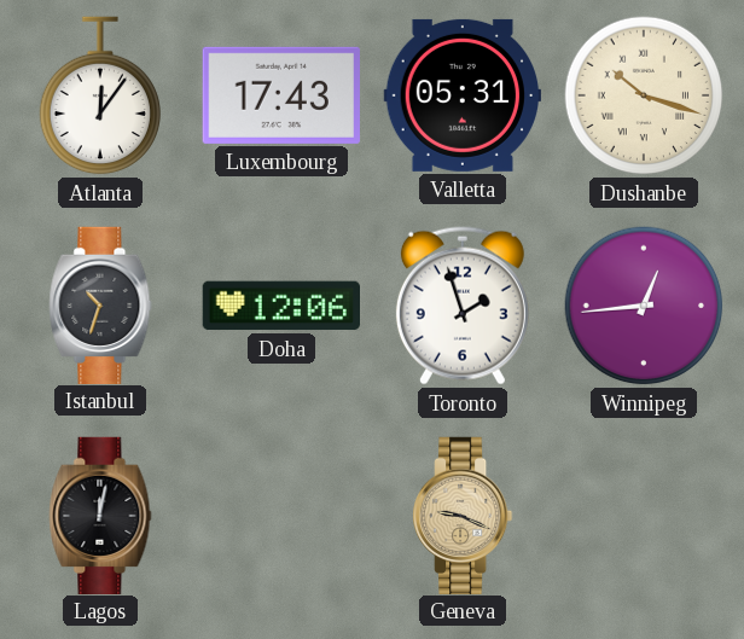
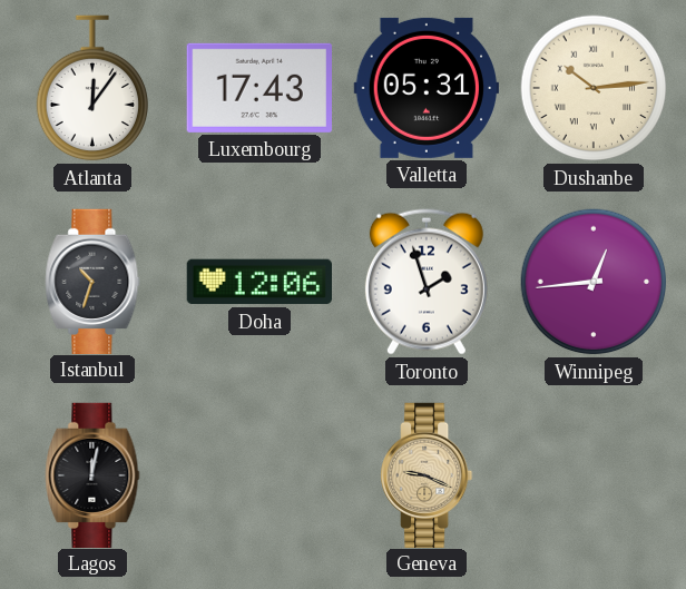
Dushanbe: 10:18 -> 10:14 (594, 88)
